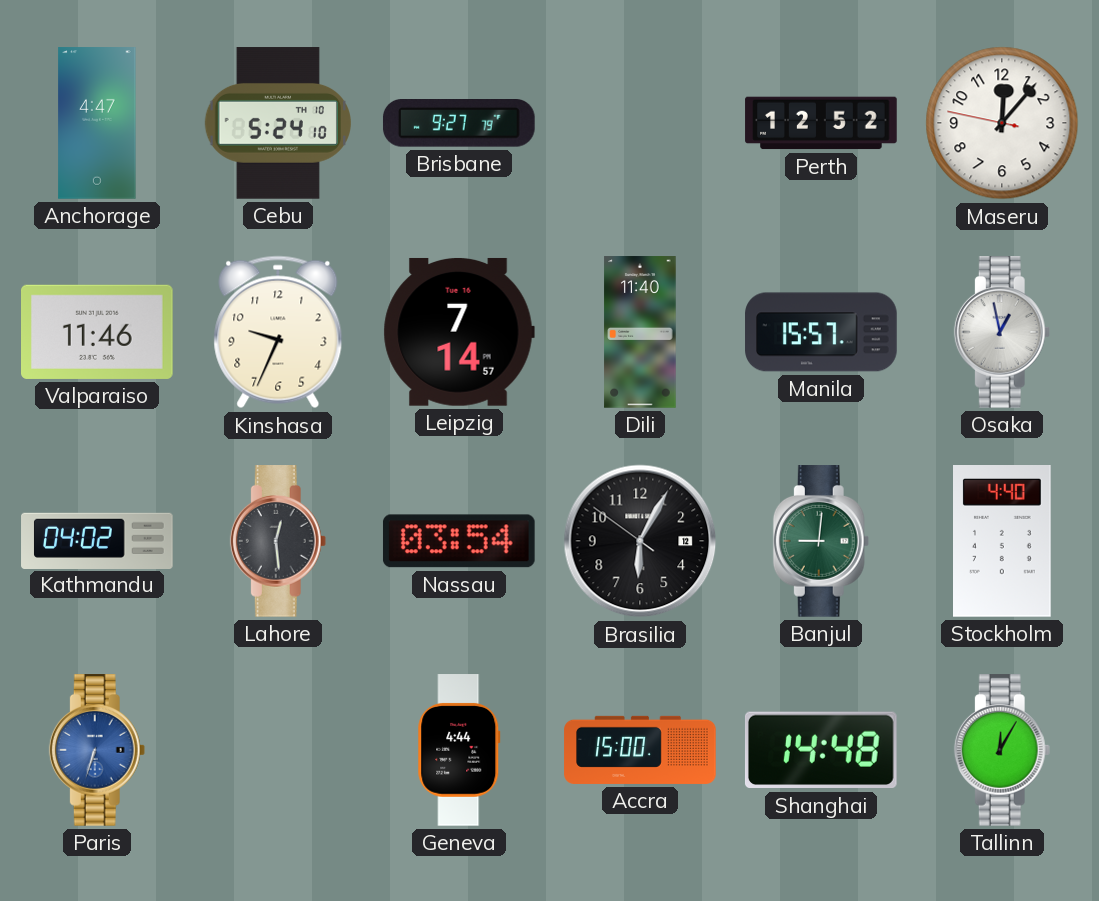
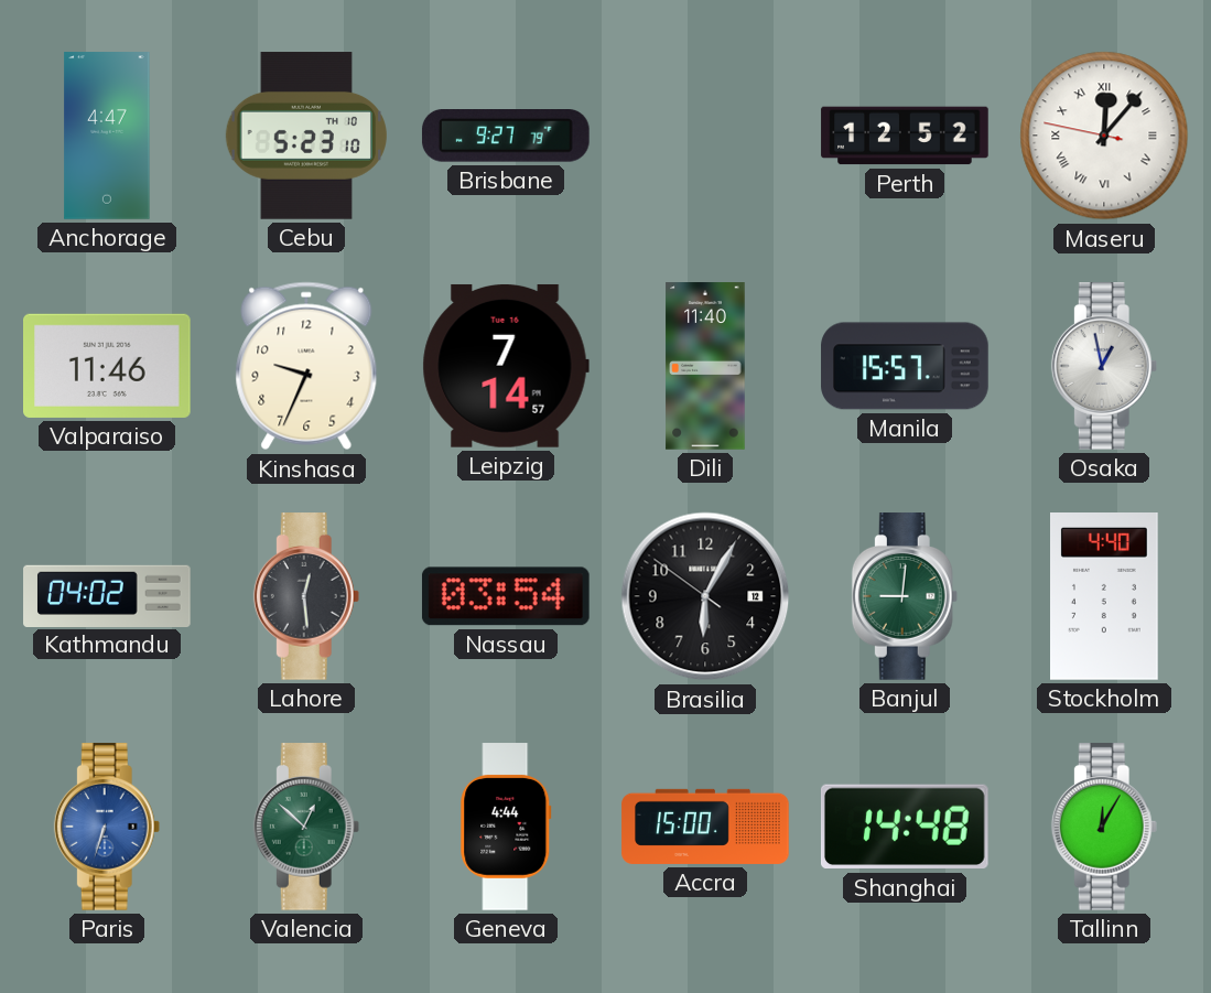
Cebu: 5:24 -> 5:23 (306, 136)
Maseru numerals: Arabic -> Roman (1104, 136)
Valencia: none -> 12:52 (306, 827)
